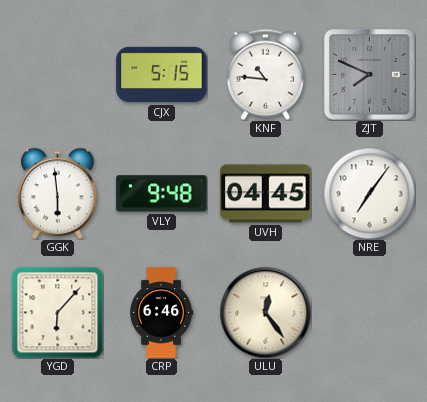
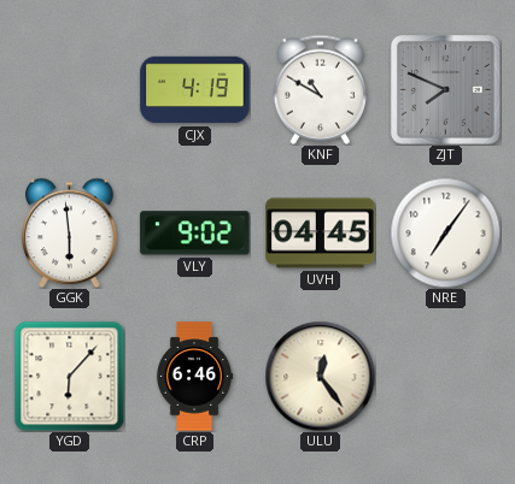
CJX: 5:15 -> 4:19 (195, 90)
KNF: 10:46 -> 10:50 (320, 89)
VLY: 9:48 -> 9:02 (195, 234)
